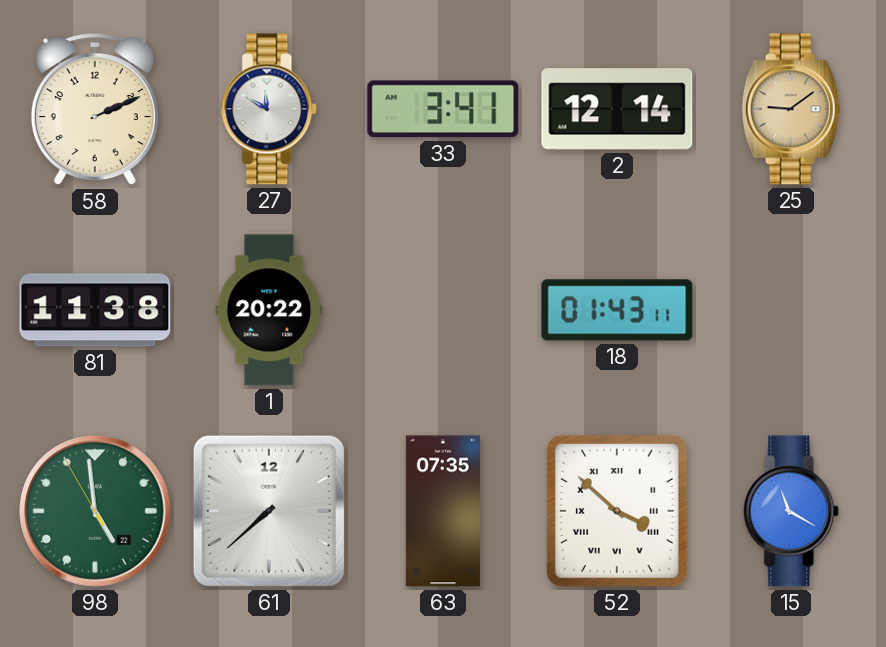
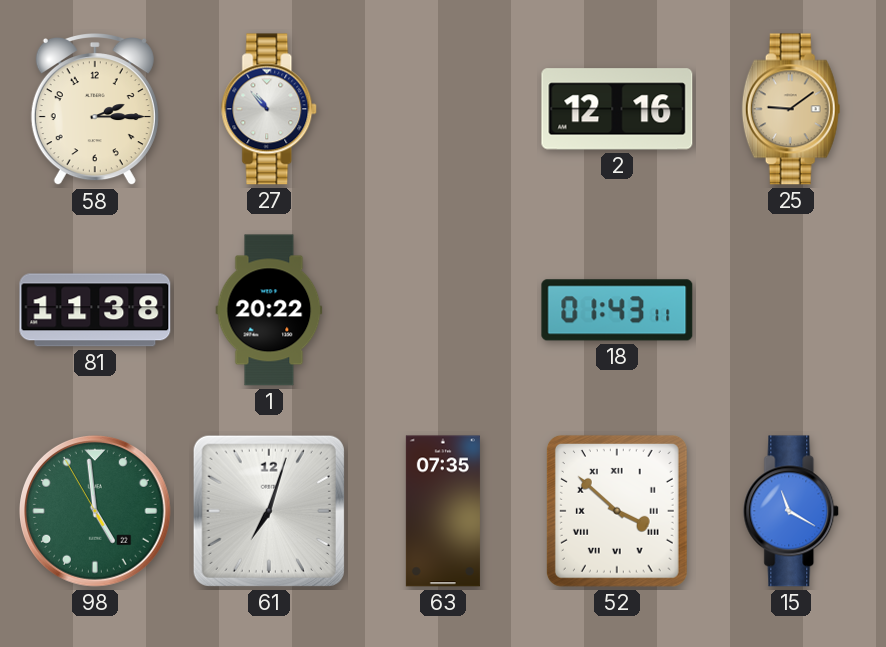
58: 2:11 -> 2:15 (95, 110)
27: 11:50 -> 10:53 (270, 109)
33: 3:41 -> none (443, 109)
2: 12:14 -> 12:16 (617, 109)
61: 7:38 -> 7:03 (269, 511)
